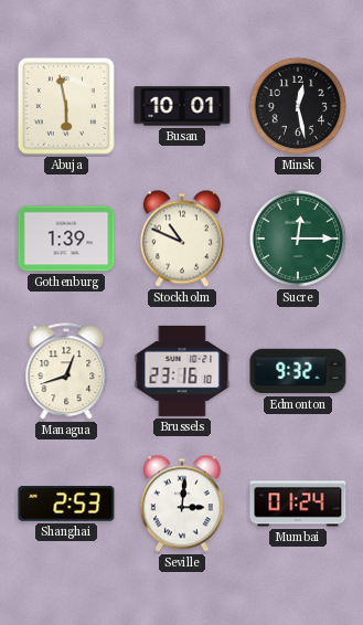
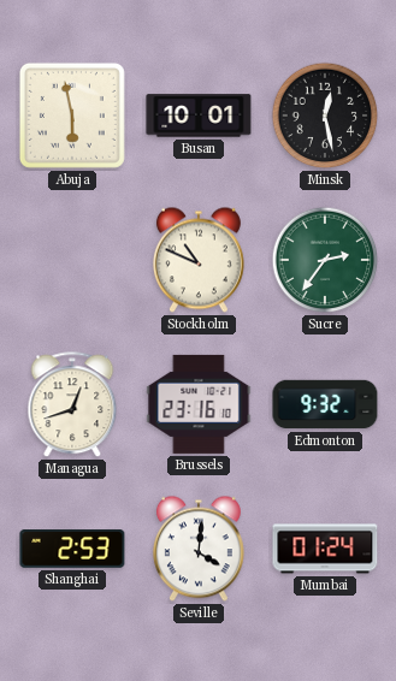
Gothenburg: 1:39 -> none (66, 239)
Sucre: 12:15 -> 2:36 (325, 260)
Seville: 3:01 -> 4:01 (199, 549)
